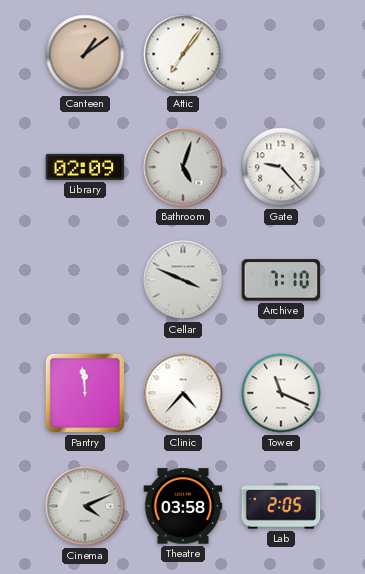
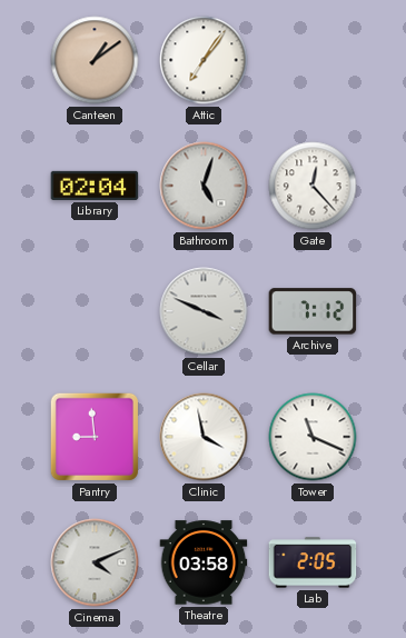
Library: 02:09 -> 02:04 (95, 186)
Gate: 9:23 -> 12:23 (313, 186)
Archive: 7:10 -> 7:12 (313, 311)
Pantry: 11:59 -> 8:59 (95, 437)
Clinic: 4:37 -> 3:58 (204, 437)
